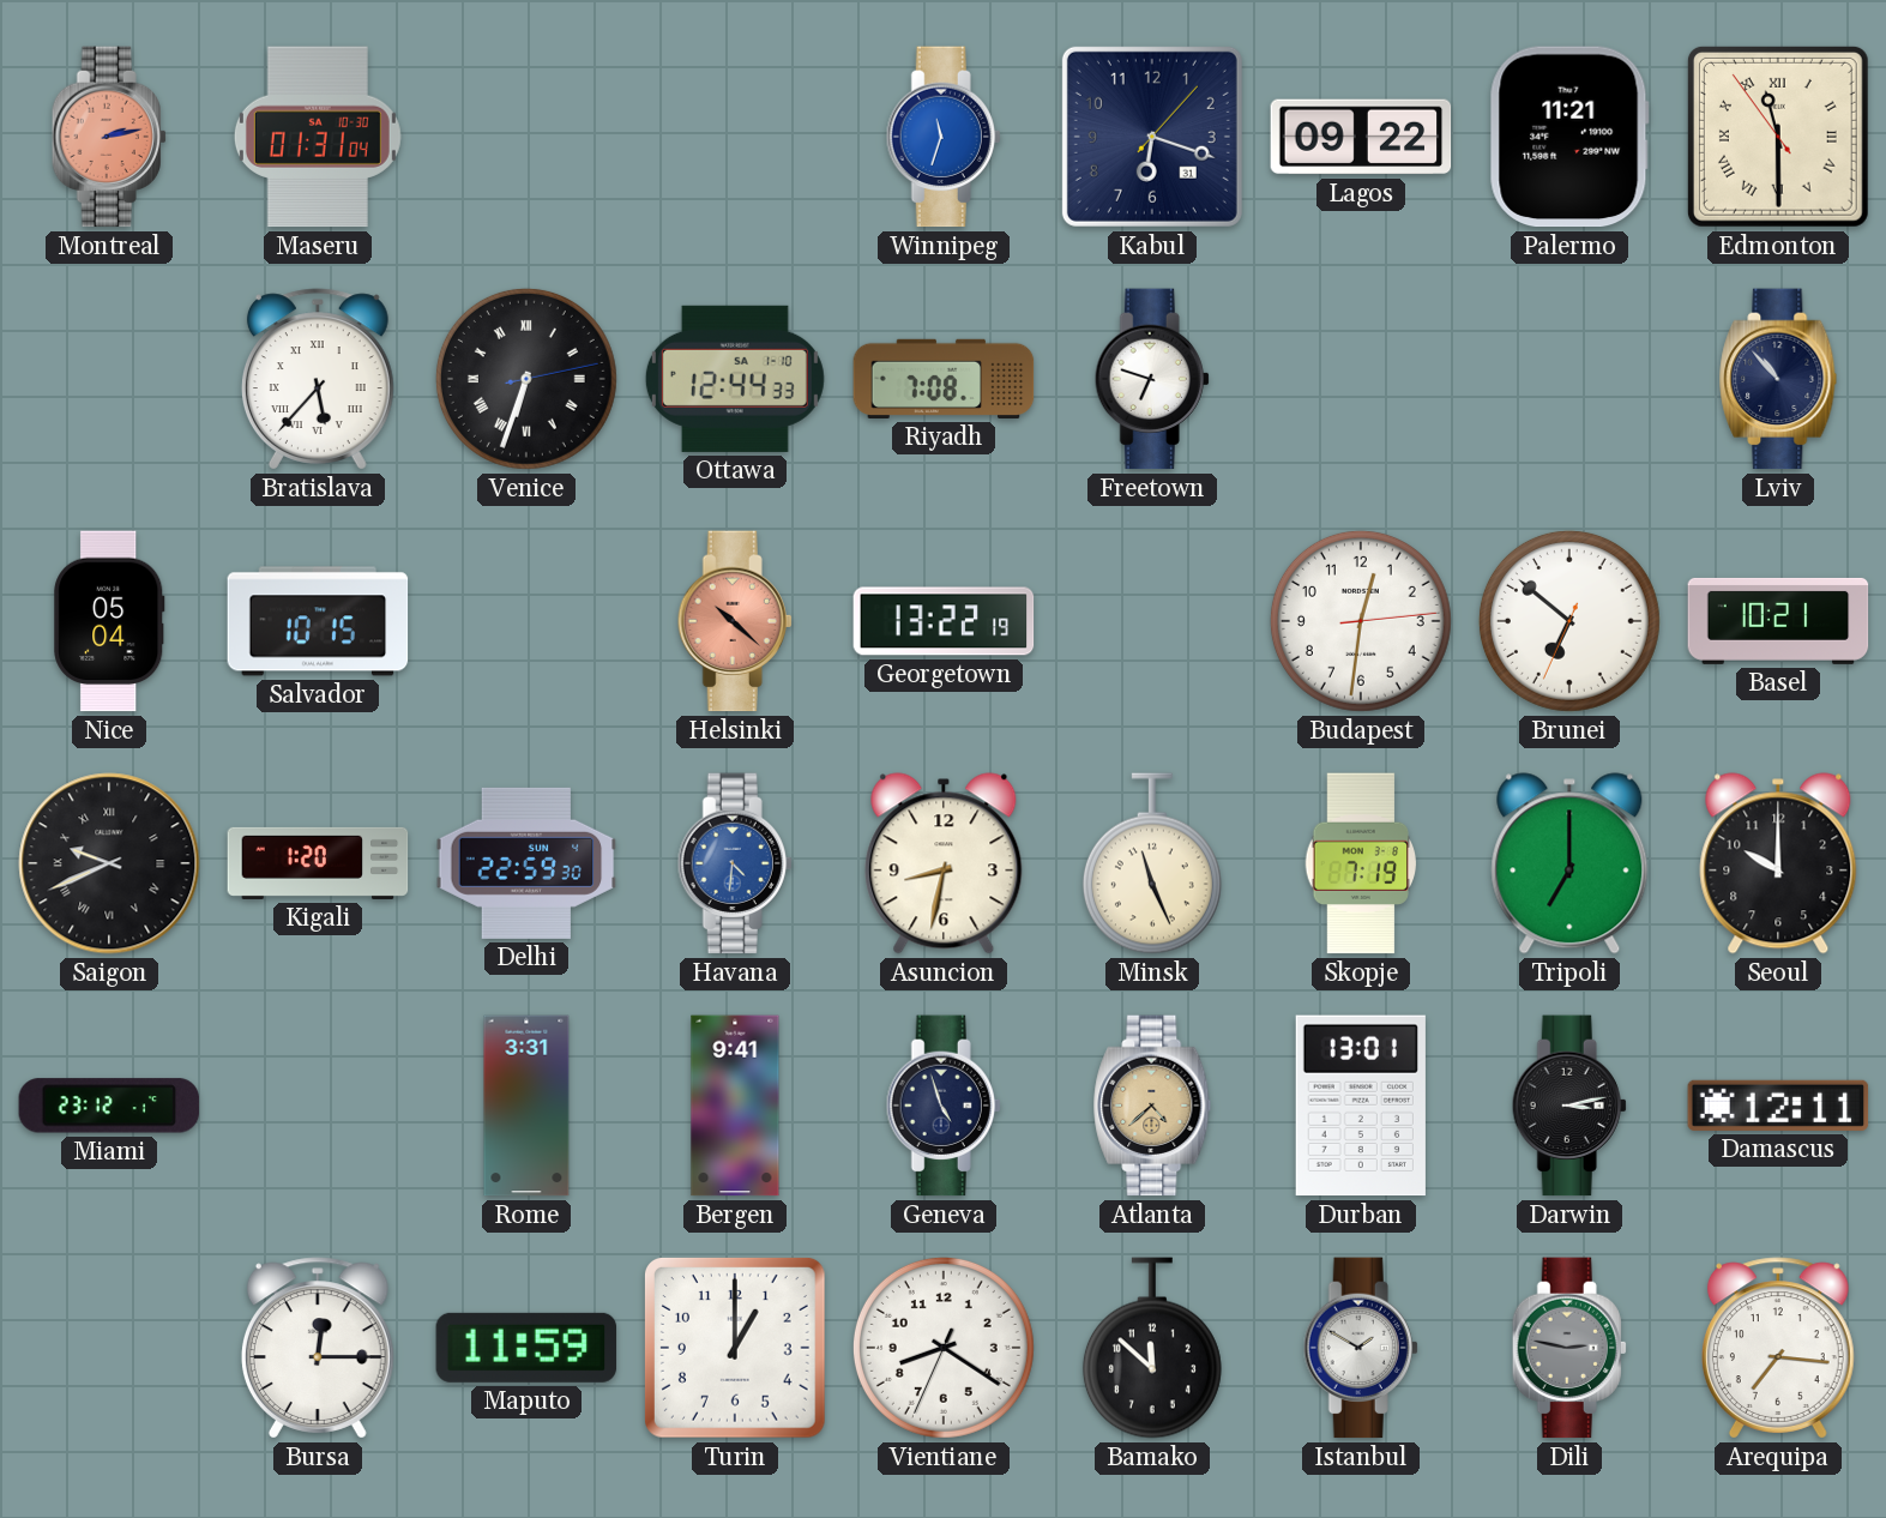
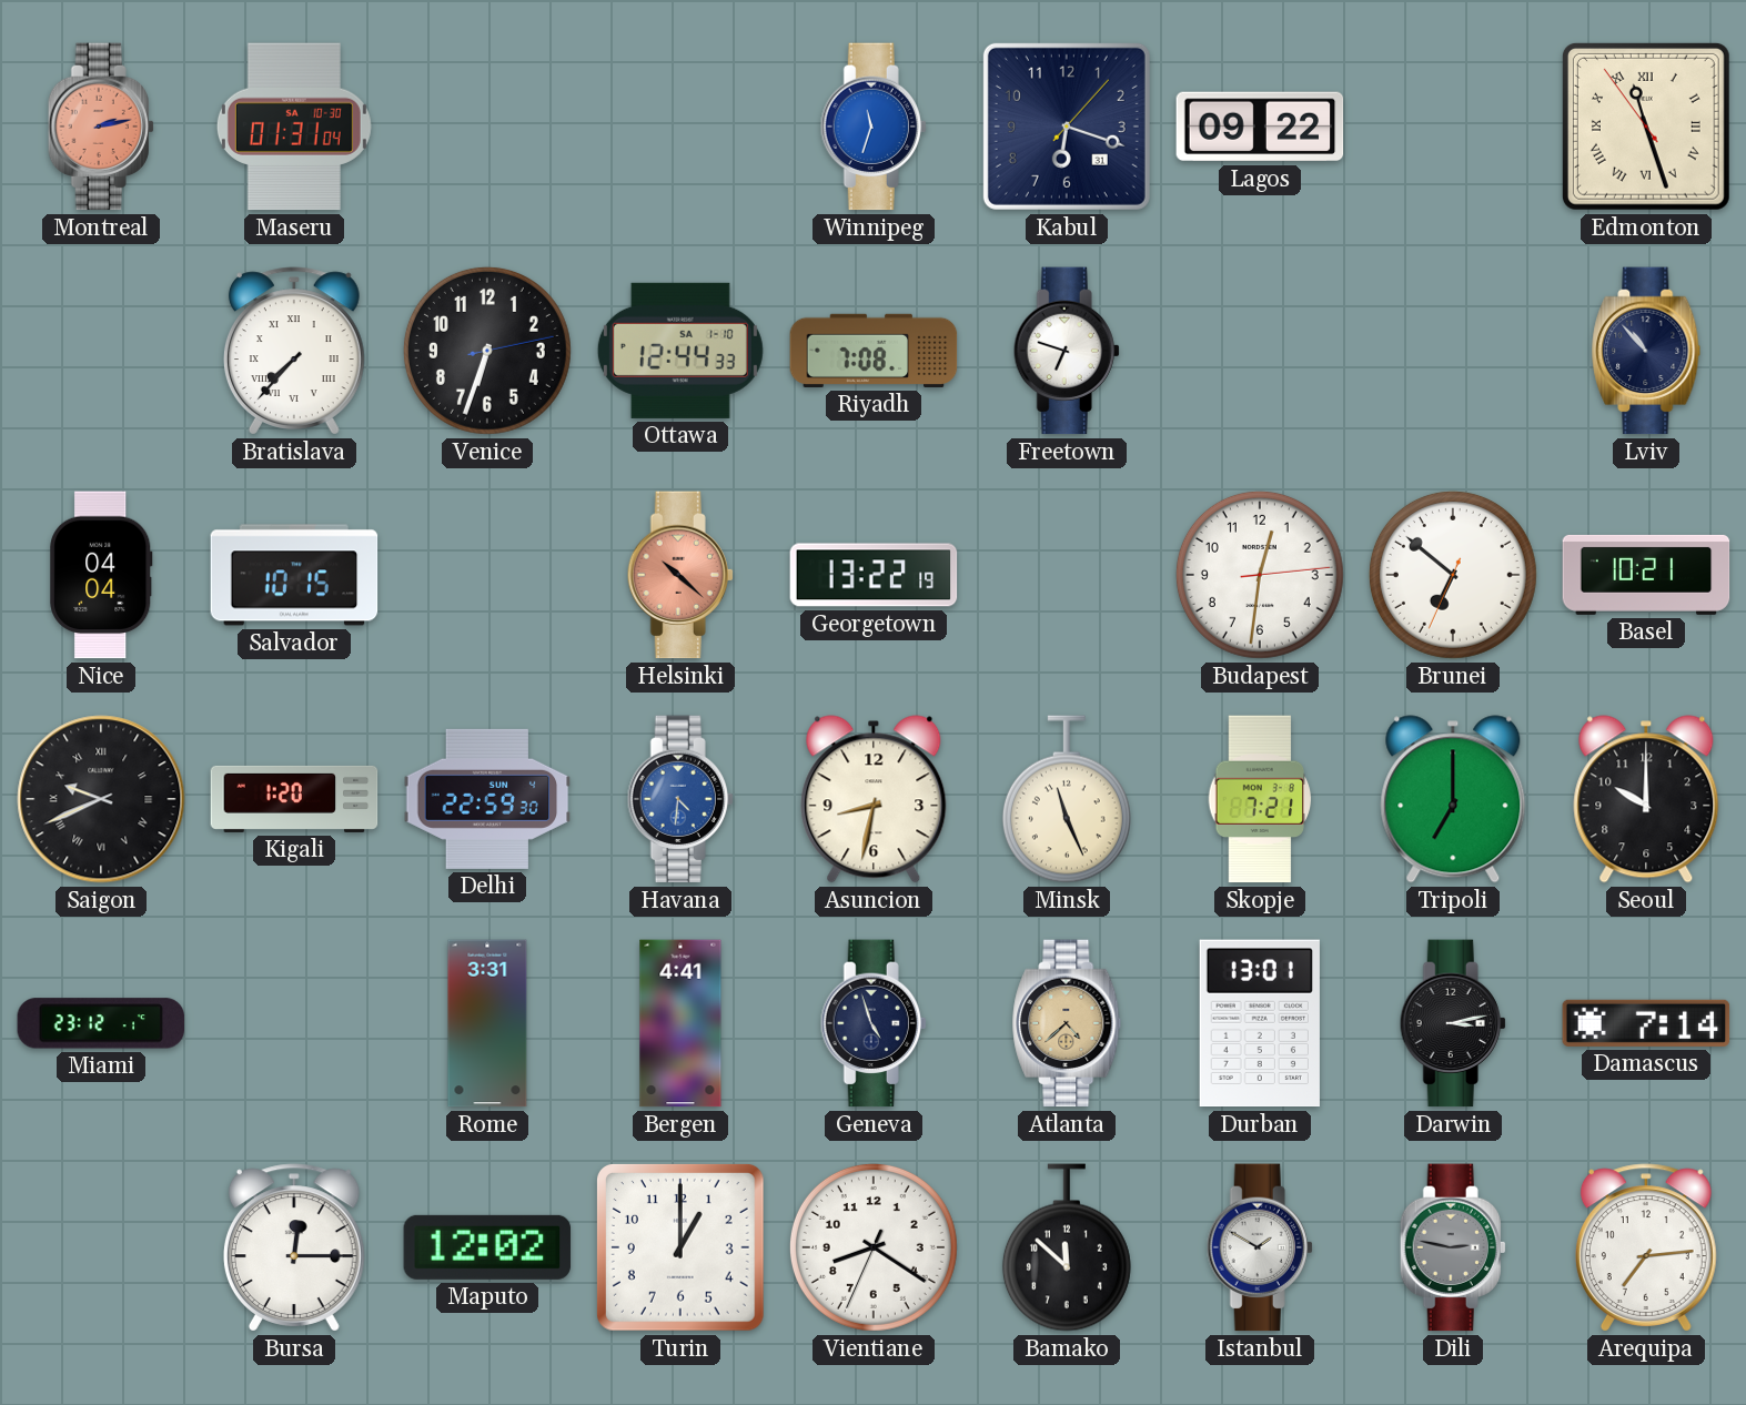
Palermo: 11:21 -> none (1569, 137)
Edmonton: 11:29 -> 11:26 (1646, 127)
Bratislava: 5:37 -> 7:37 (294, 351)
Venice numerals: Roman -> Arabic (487, 351)
Nice: 05:04 -> 04:04 (101, 575)
Skopje: 7:19 -> 7:21 (1260, 799)
Bergen: 9:41 -> 4:41 (680, 1023)
Damascus: 12:11 -> 7:14 (1646, 1023)
Maputo: 11:59 -> 12:02 (487, 1247)
Arequipa: 7:16 -> 7:14 (1646, 1247)
